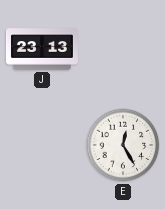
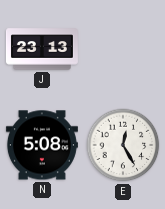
N: none -> 5:08 (42, 145)
